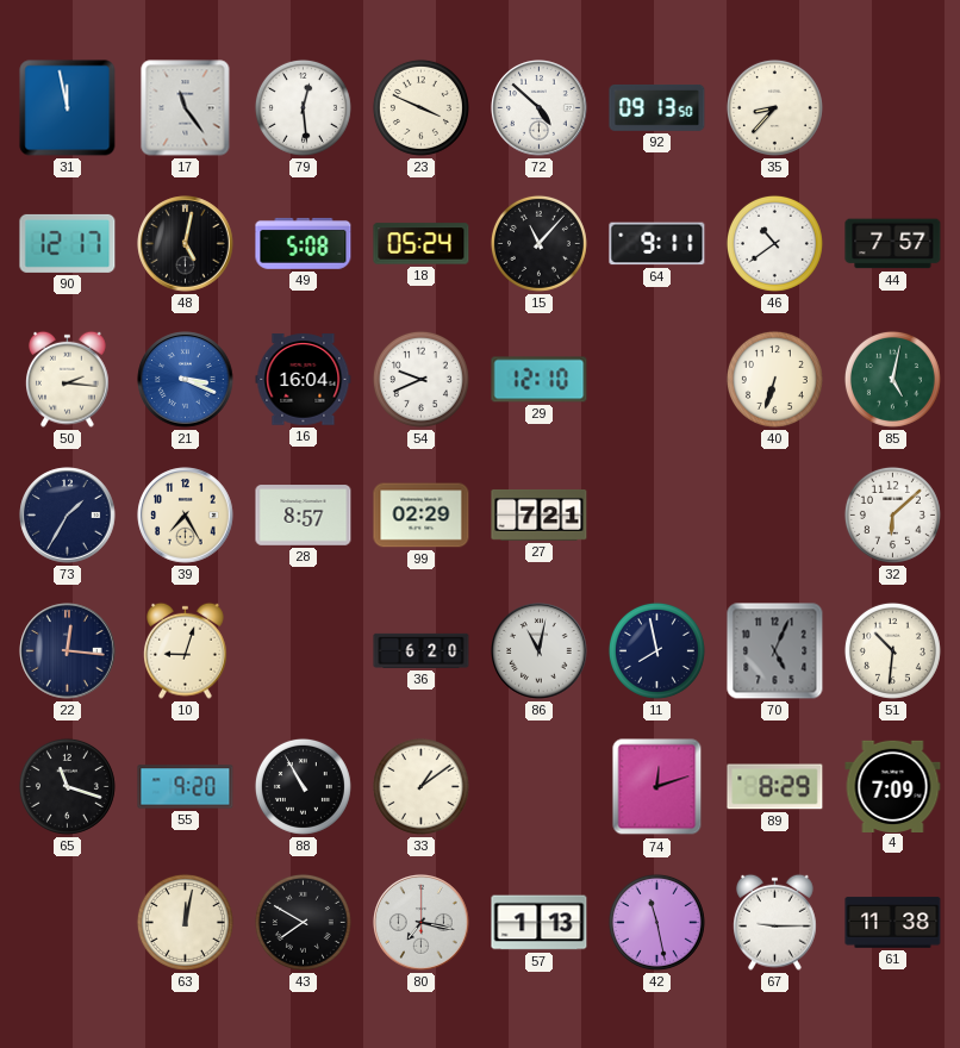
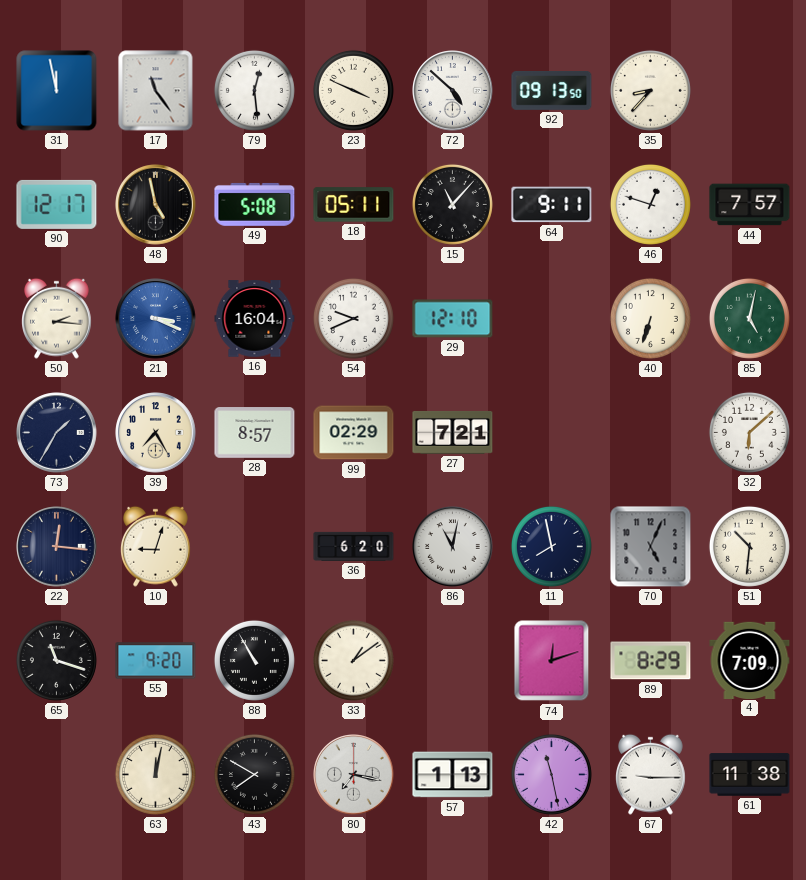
48: 5:02 -> 4:58 (156, 205)
18: 05:24 -> 05:11 (354, 205)
46: 10:39 -> 12:48 (650, 204)
